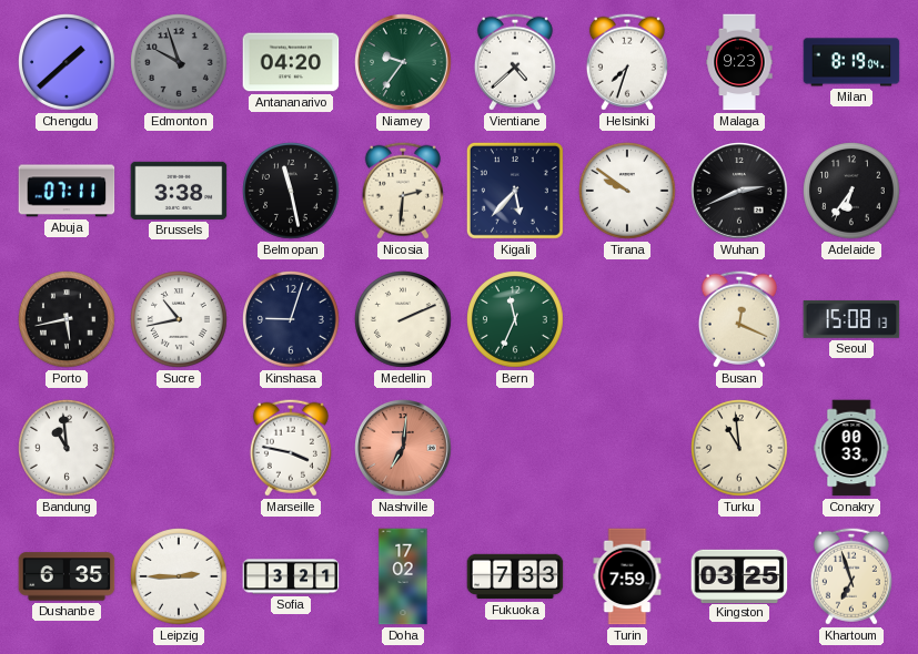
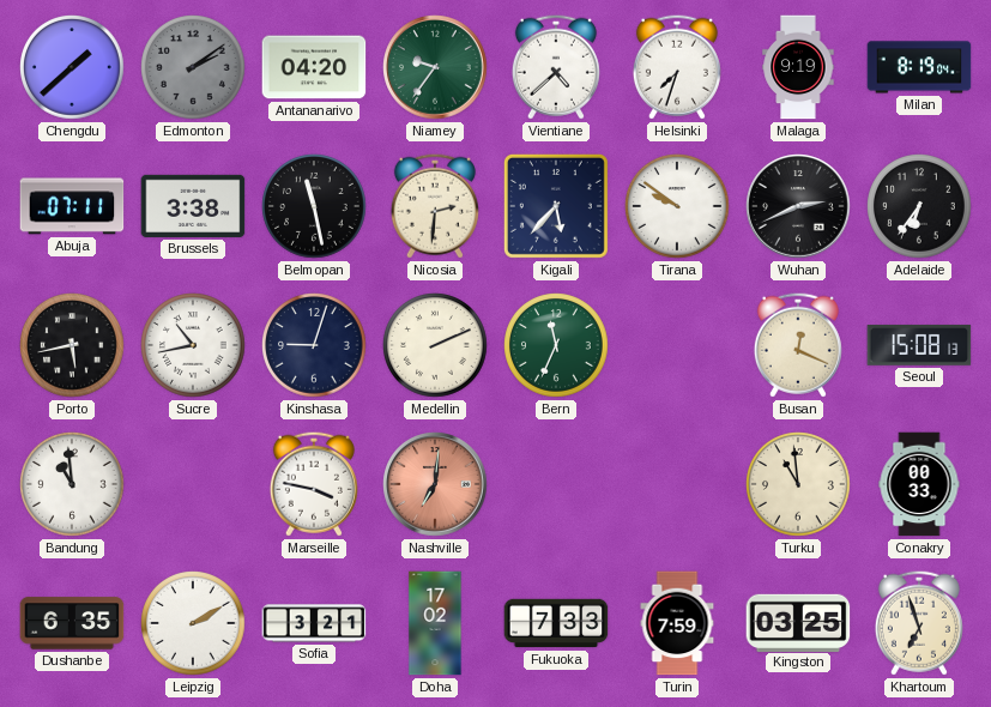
Edmonton: 9:57 -> 2:09 (194, 68)
Malaga: 9:23 -> 9:19 (798, 67)
Leipzig: 2:45 -> 2:10 (194, 624)
